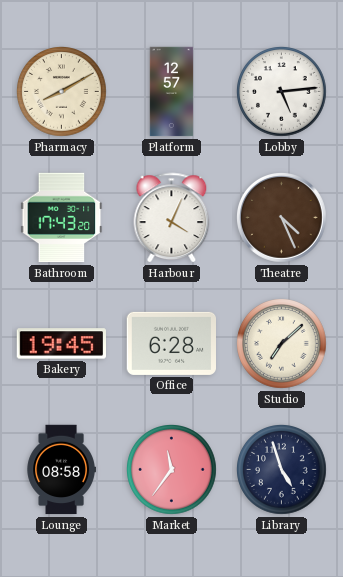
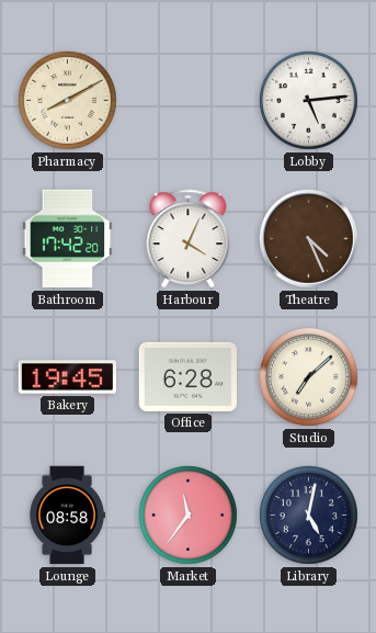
Platform: 12:57 -> none (172, 92)
Bathroom: 17:43 -> 17:42 (68, 239)
Library: 4:57 -> 5:02 (309, 516)
